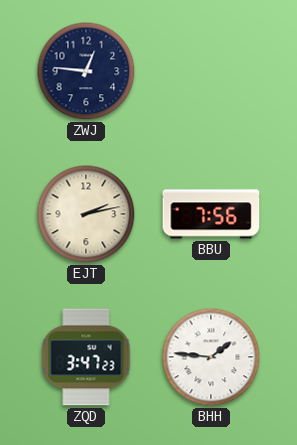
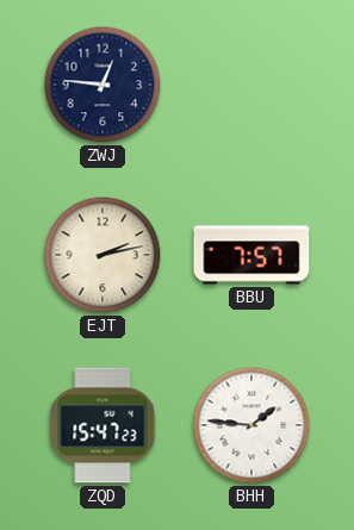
BBU: 7:56 -> 7:57 (251, 255)
ZQD: 3:47 -> 15:47 (103, 425)
